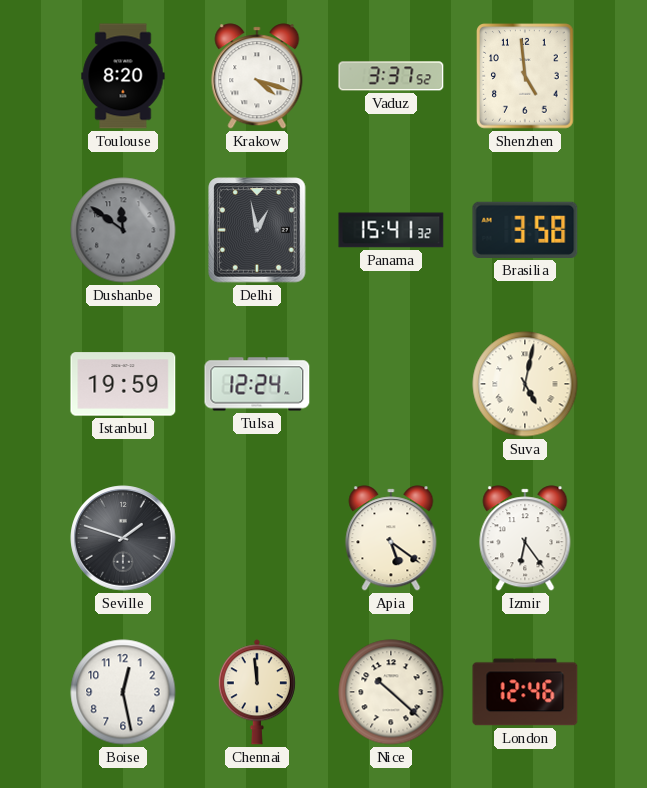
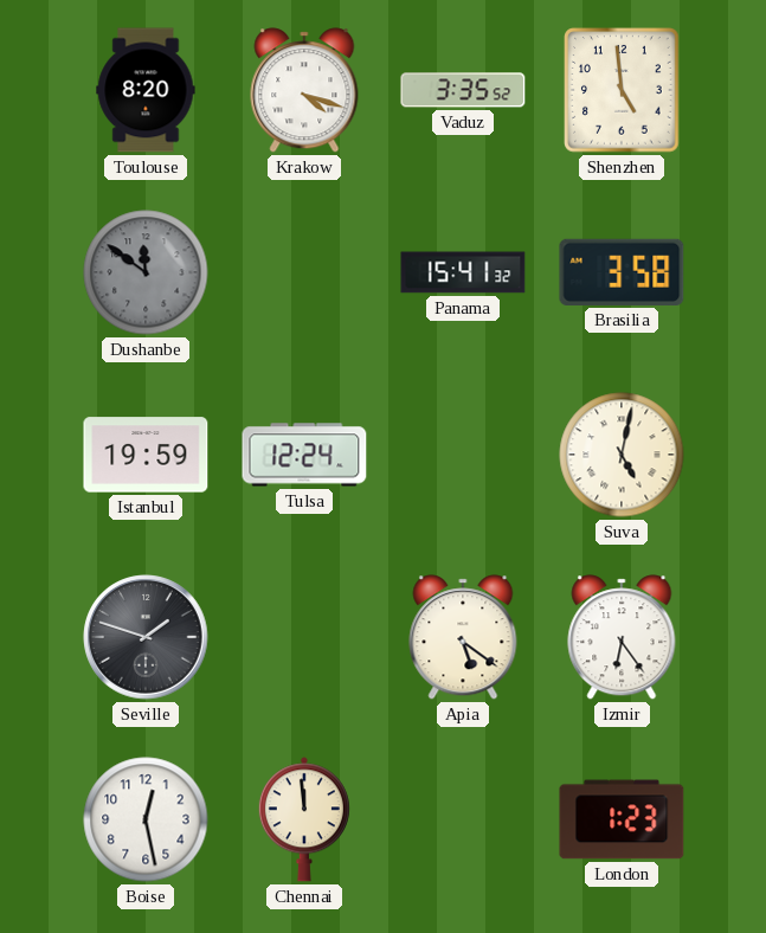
Vaduz: 3:37 -> 3:35 (463, 90)
Delhi: 12:58 -> none (257, 230)
Nice: 10:22 -> none (391, 692)
London: 12:46 -> 1:23 (622, 819)
